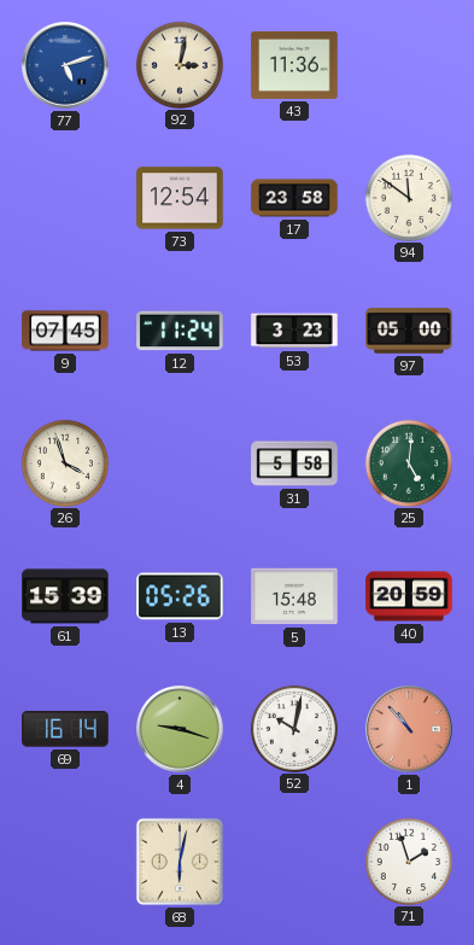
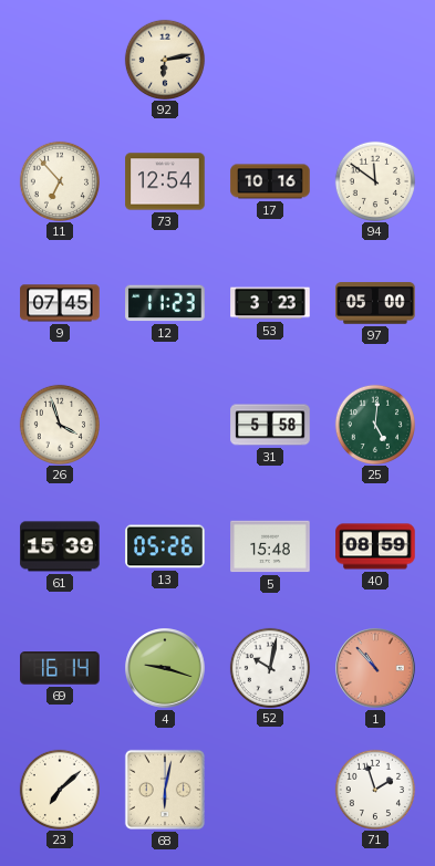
77: 5:12 -> none (65, 65)
92: 3:02 -> 6:13 (164, 59)
43: 11:36 -> none (294, 65)
11: none -> 6:53 (59, 180)
17: 23:58 -> 10:16 (270, 181)
12: 11:24 -> 11:23 (165, 303)
40: 20:59 -> 08:59 (375, 546)
23: none -> 7:08 (59, 789)
